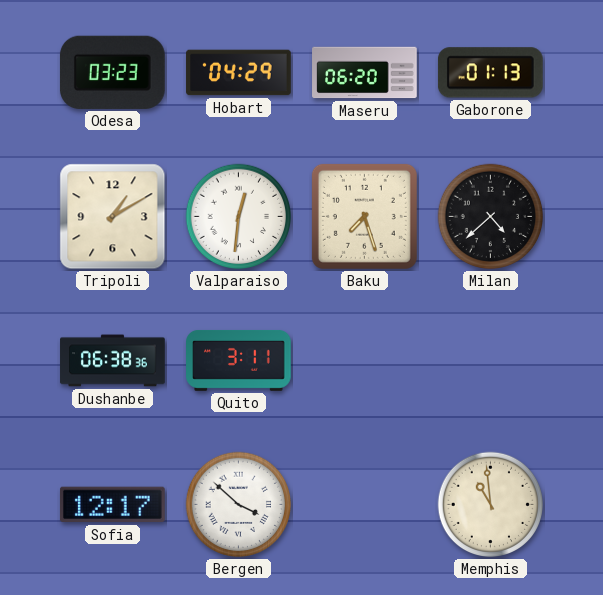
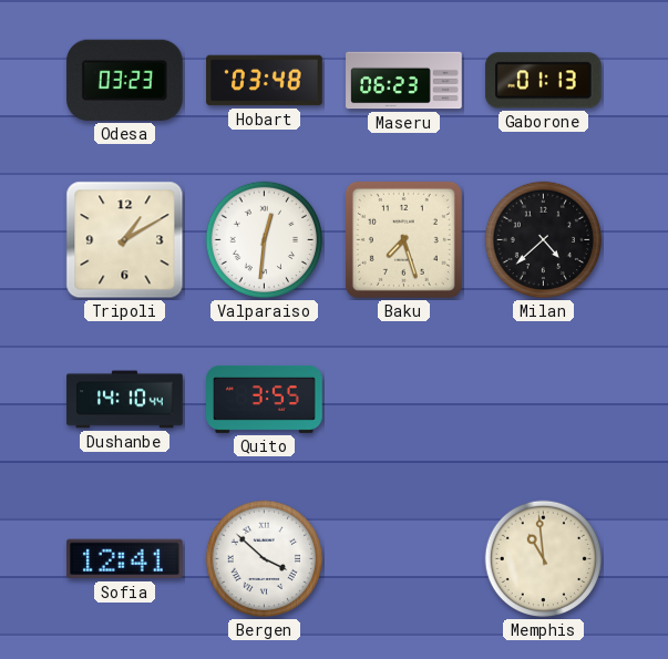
Hobart: 04:29 -> 03:48 (265, 81)
Maseru: 06:20 -> 06:23 (404, 81)
Dushanbe: 06:38 -> 14:10 (125, 400)
Quito: 3:11 -> 3:55 (265, 399)
Sofia: 12:17 -> 12:41 (124, 559)
